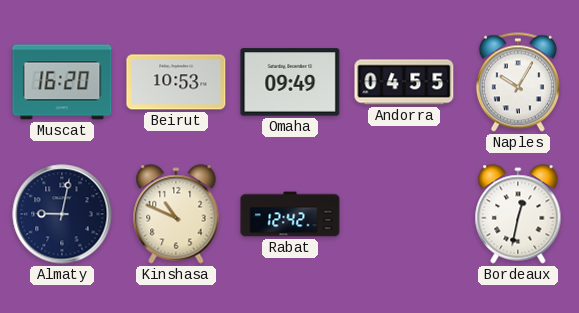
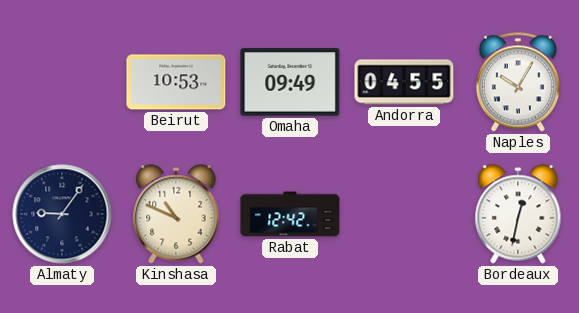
Muscat: 16:20 -> none (62, 82)
Almaty: 9:02 -> 9:06 (62, 214)
